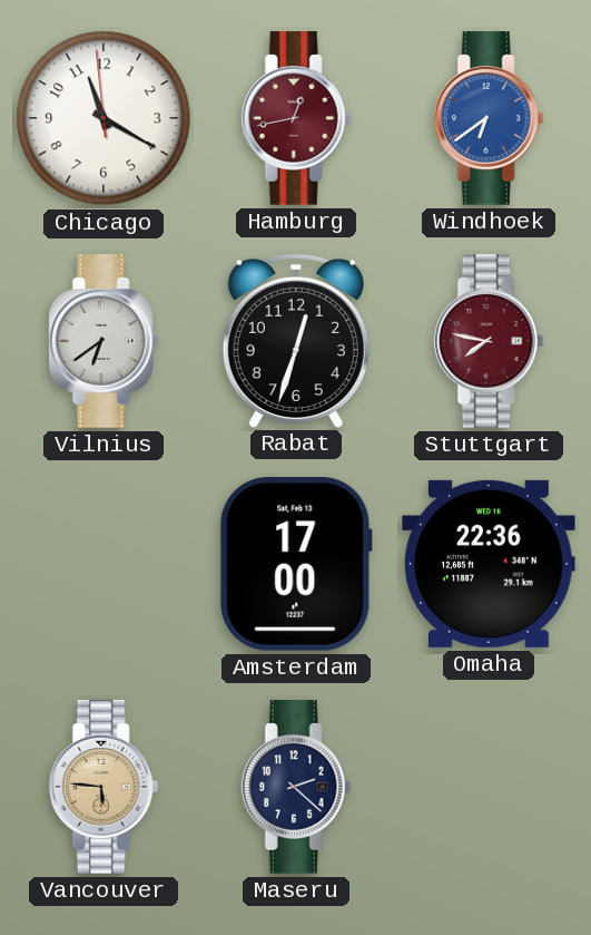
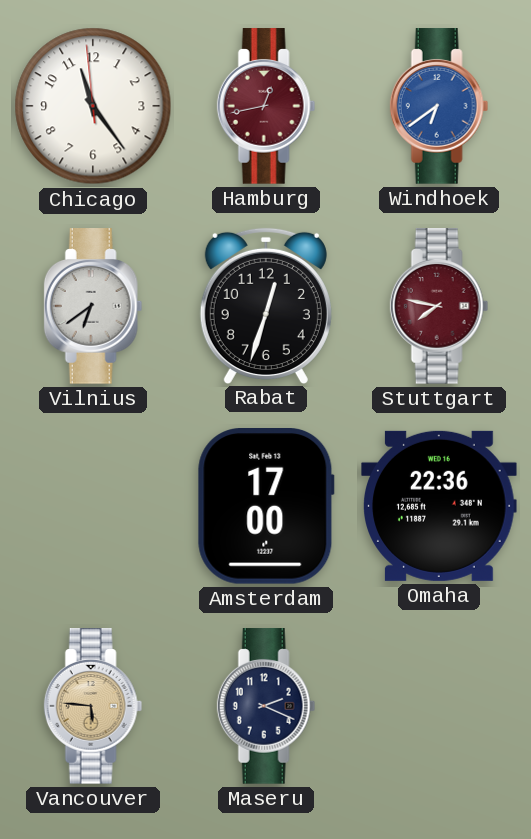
Chicago: 11:19 -> 11:23 (93, 106)
Maseru: 2:22 -> 2:19 (266, 706)
